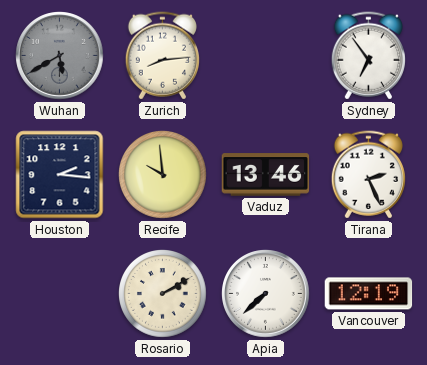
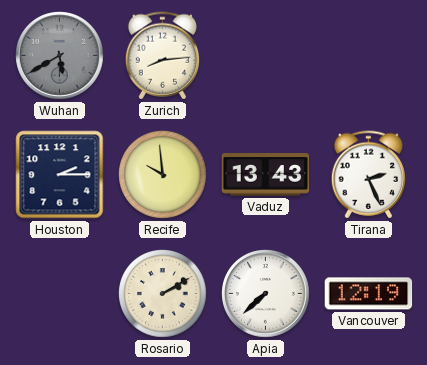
Sydney: 6:54 -> none (368, 56)
Houston: 2:16 -> 2:15 (60, 175)
Vaduz: 13:46 -> 13:43 (266, 175)
